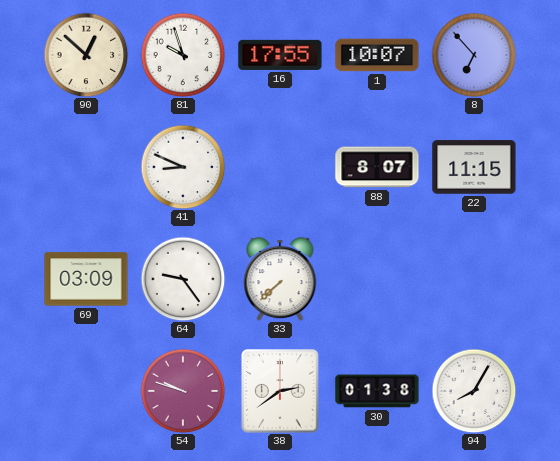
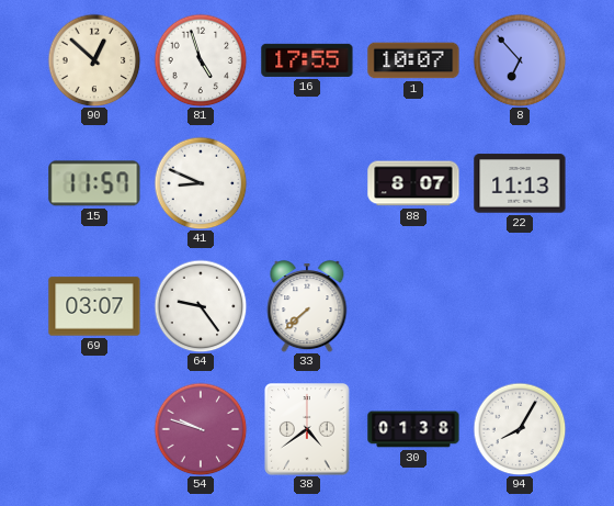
81: 9:57 -> 4:57 (201, 60)
15: none -> 11:57 (94, 183)
22: 11:15 -> 11:13 (520, 183)
69: 03:09 -> 03:07 (94, 306)
38: 2:39 -> 4:39 (307, 429)
